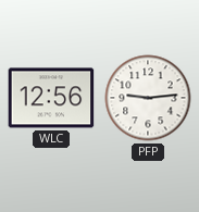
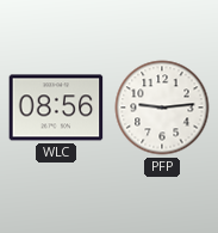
WLC: 12:56 -> 08:56 (56, 108)
